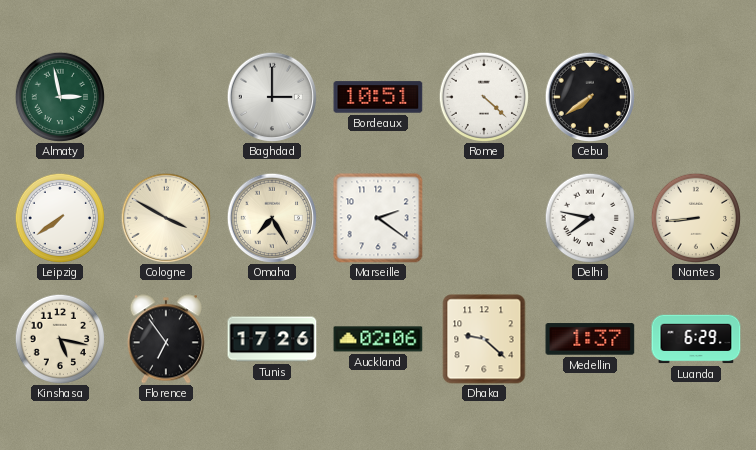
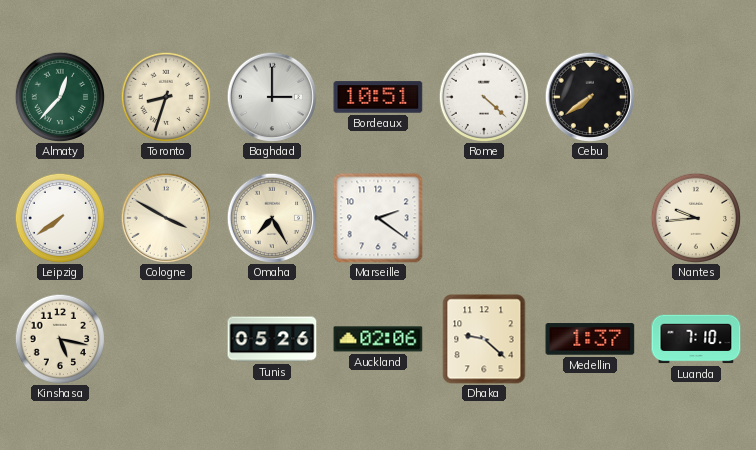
Almaty: 2:58 -> 12:37 (59, 96)
Toronto: none -> 8:33 (165, 96)
Delhi: 7:47 -> none (589, 217)
Nantes: 8:44 -> 9:44 (695, 217)
Florence: 6:54 -> none (166, 339)
Tunis: 17:26 -> 05:26 (272, 339)
Luanda: 6:29 -> 7:10 (696, 339)
